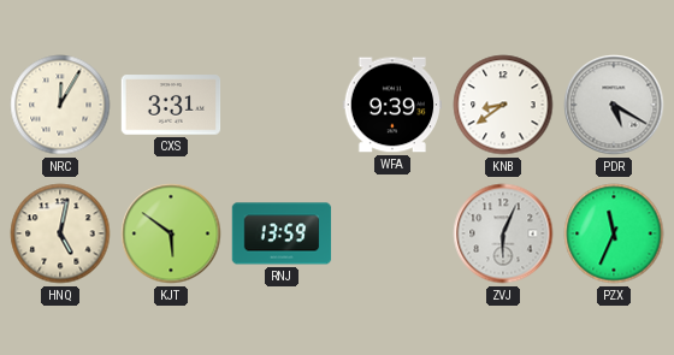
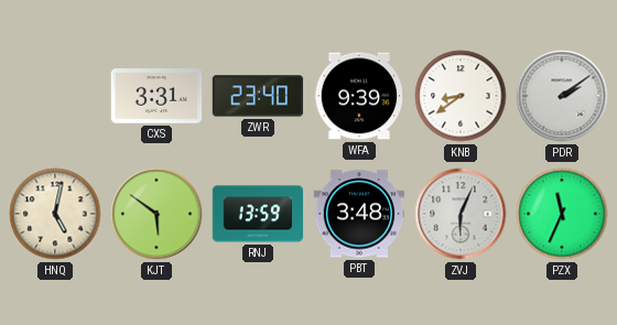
NRC: 12:05 -> none (60, 105)
ZWR: none -> 23:40 (258, 96)
PDR: 5:20 -> 2:09 (562, 96)
PBT: none -> 3:48 (359, 214)
